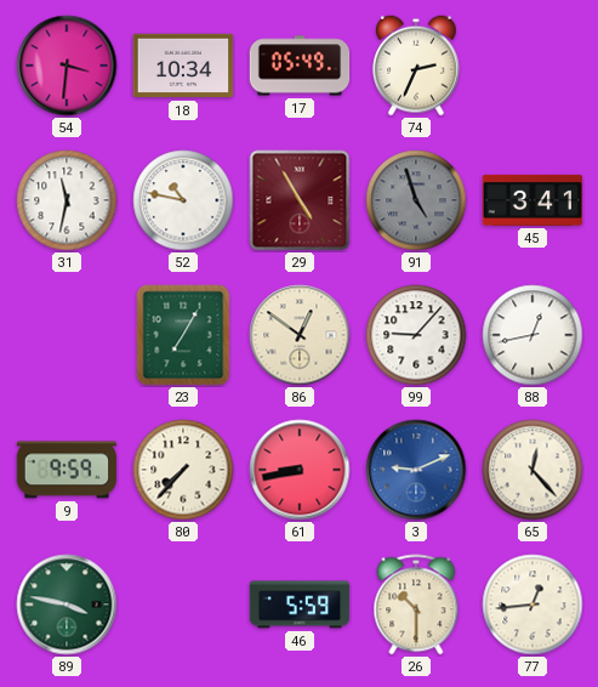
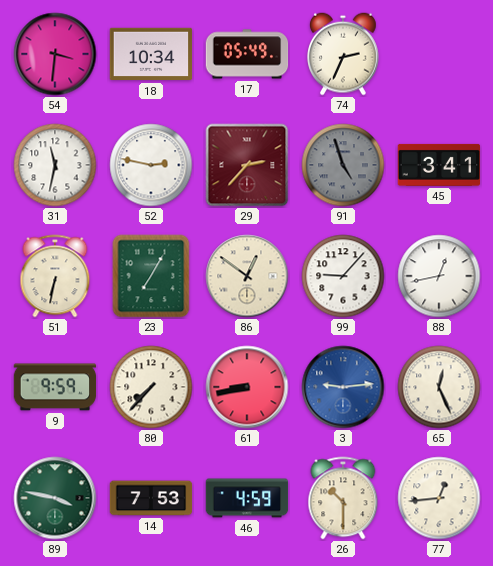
52: 10:47 -> 2:47 (151, 165)
29: 4:55 -> 2:37 (247, 165)
51: none -> 6:32 (55, 276)
3: 9:11 -> 9:14 (343, 387)
65: 12:23 -> 12:26 (439, 387)
14: none -> 7:53 (151, 498)
46: 5:59 -> 4:59 (247, 498)
